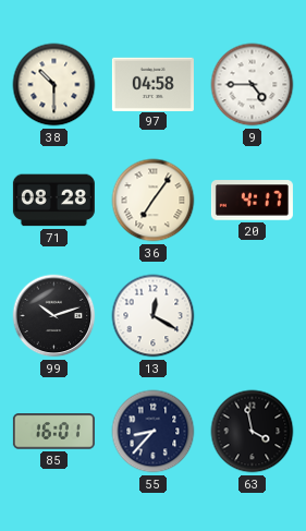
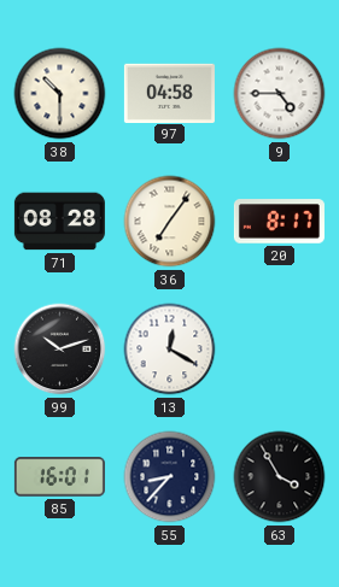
20: 4:17 -> 8:17 (279, 222)
63: 3:58 -> 3:55 (280, 477)
